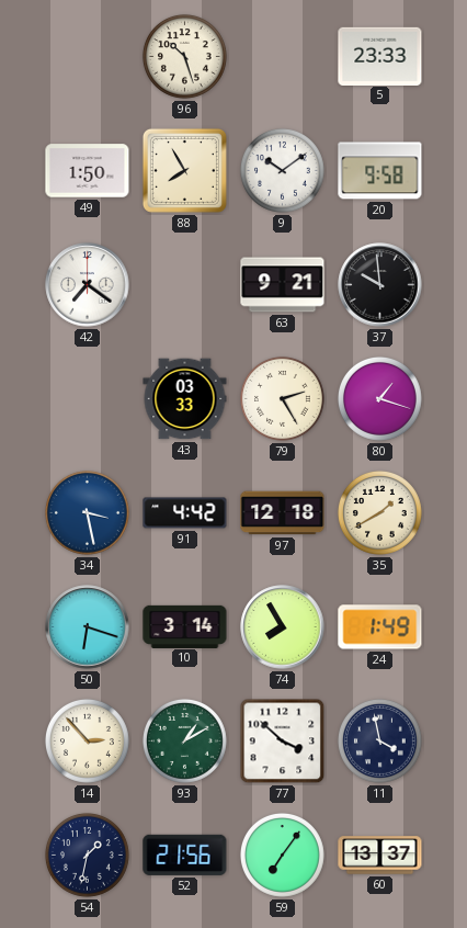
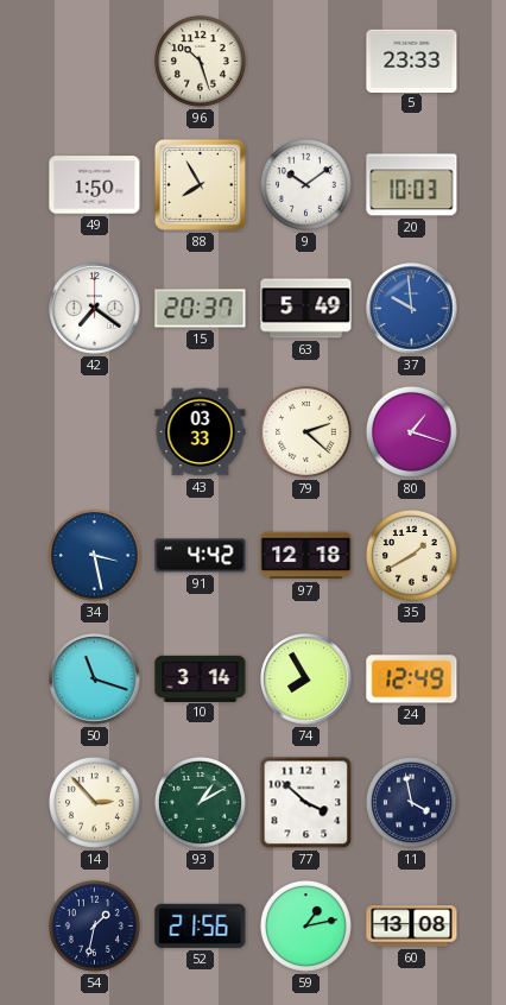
20: 9:58 -> 10:03 (412, 185)
15: none -> 20:37 (201, 309)
63: 9:21 -> 5:49 (306, 309)
37 dial: black -> blue (412, 309)
79: 2:25 -> 2:22 (305, 431)
50: 6:18 -> 11:18 (95, 680)
24: 1:49 -> 12:49 (412, 680)
59: 7:06 -> 1:13 (305, 925)
60: 13:37 -> 13:08 (412, 927)
